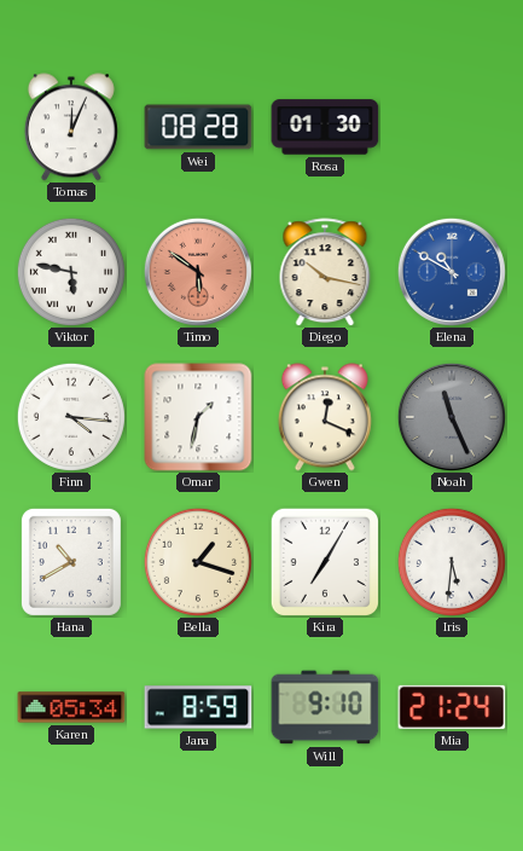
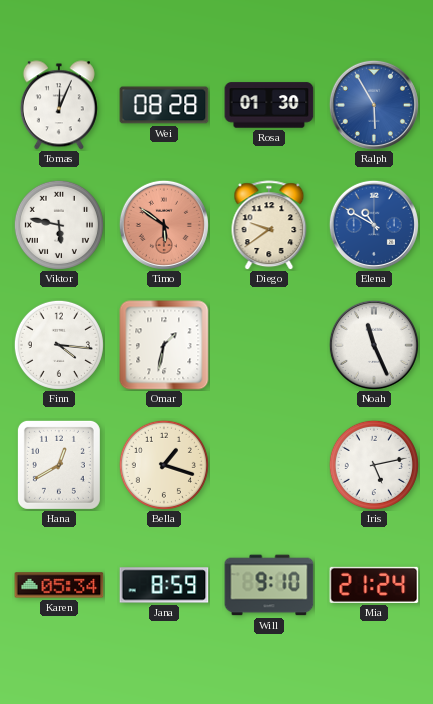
Ralph: none -> 5:55 (374, 105)
Diego: 10:17 -> 9:39 (269, 225)
Gwen: 12:19 -> none (325, 417)
Noah dial: grey -> white (374, 345)
Hana: 10:40 -> 12:40 (59, 465)
Kira: 7:05 -> none (324, 561)
Iris: 5:31 -> 5:13 (374, 465)
